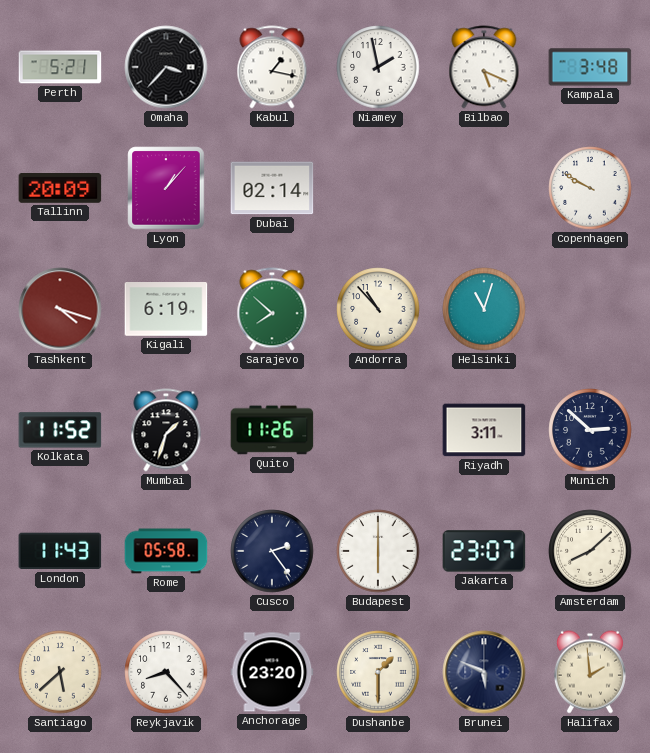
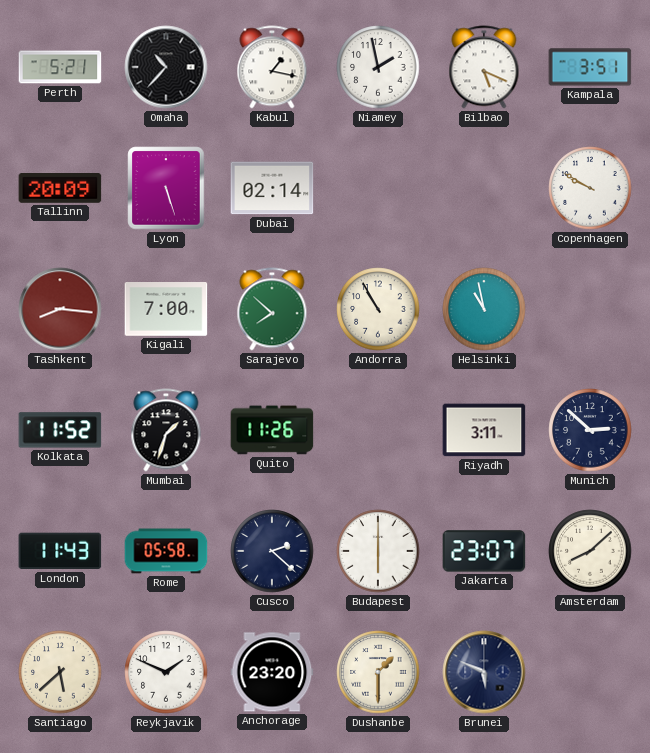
Omaha: 3:37 -> 10:37 (166, 67)
Kampala: 3:48 -> 3:51 (590, 67)
Lyon: 1:07 -> 5:27 (166, 188)
Tashkent: 4:18 -> 8:16 (60, 309)
Kigali: 6:19 -> 7:00 (166, 310)
Andorra: 10:53 -> 10:55 (378, 309)
Helsinki: 11:03 -> 10:58 (484, 309)
Cusco: 2:24 -> 2:22 (272, 551)
Reykjavik: 8:23 -> 1:49 (166, 672)
Halifax: 1:59 -> none (590, 672)
